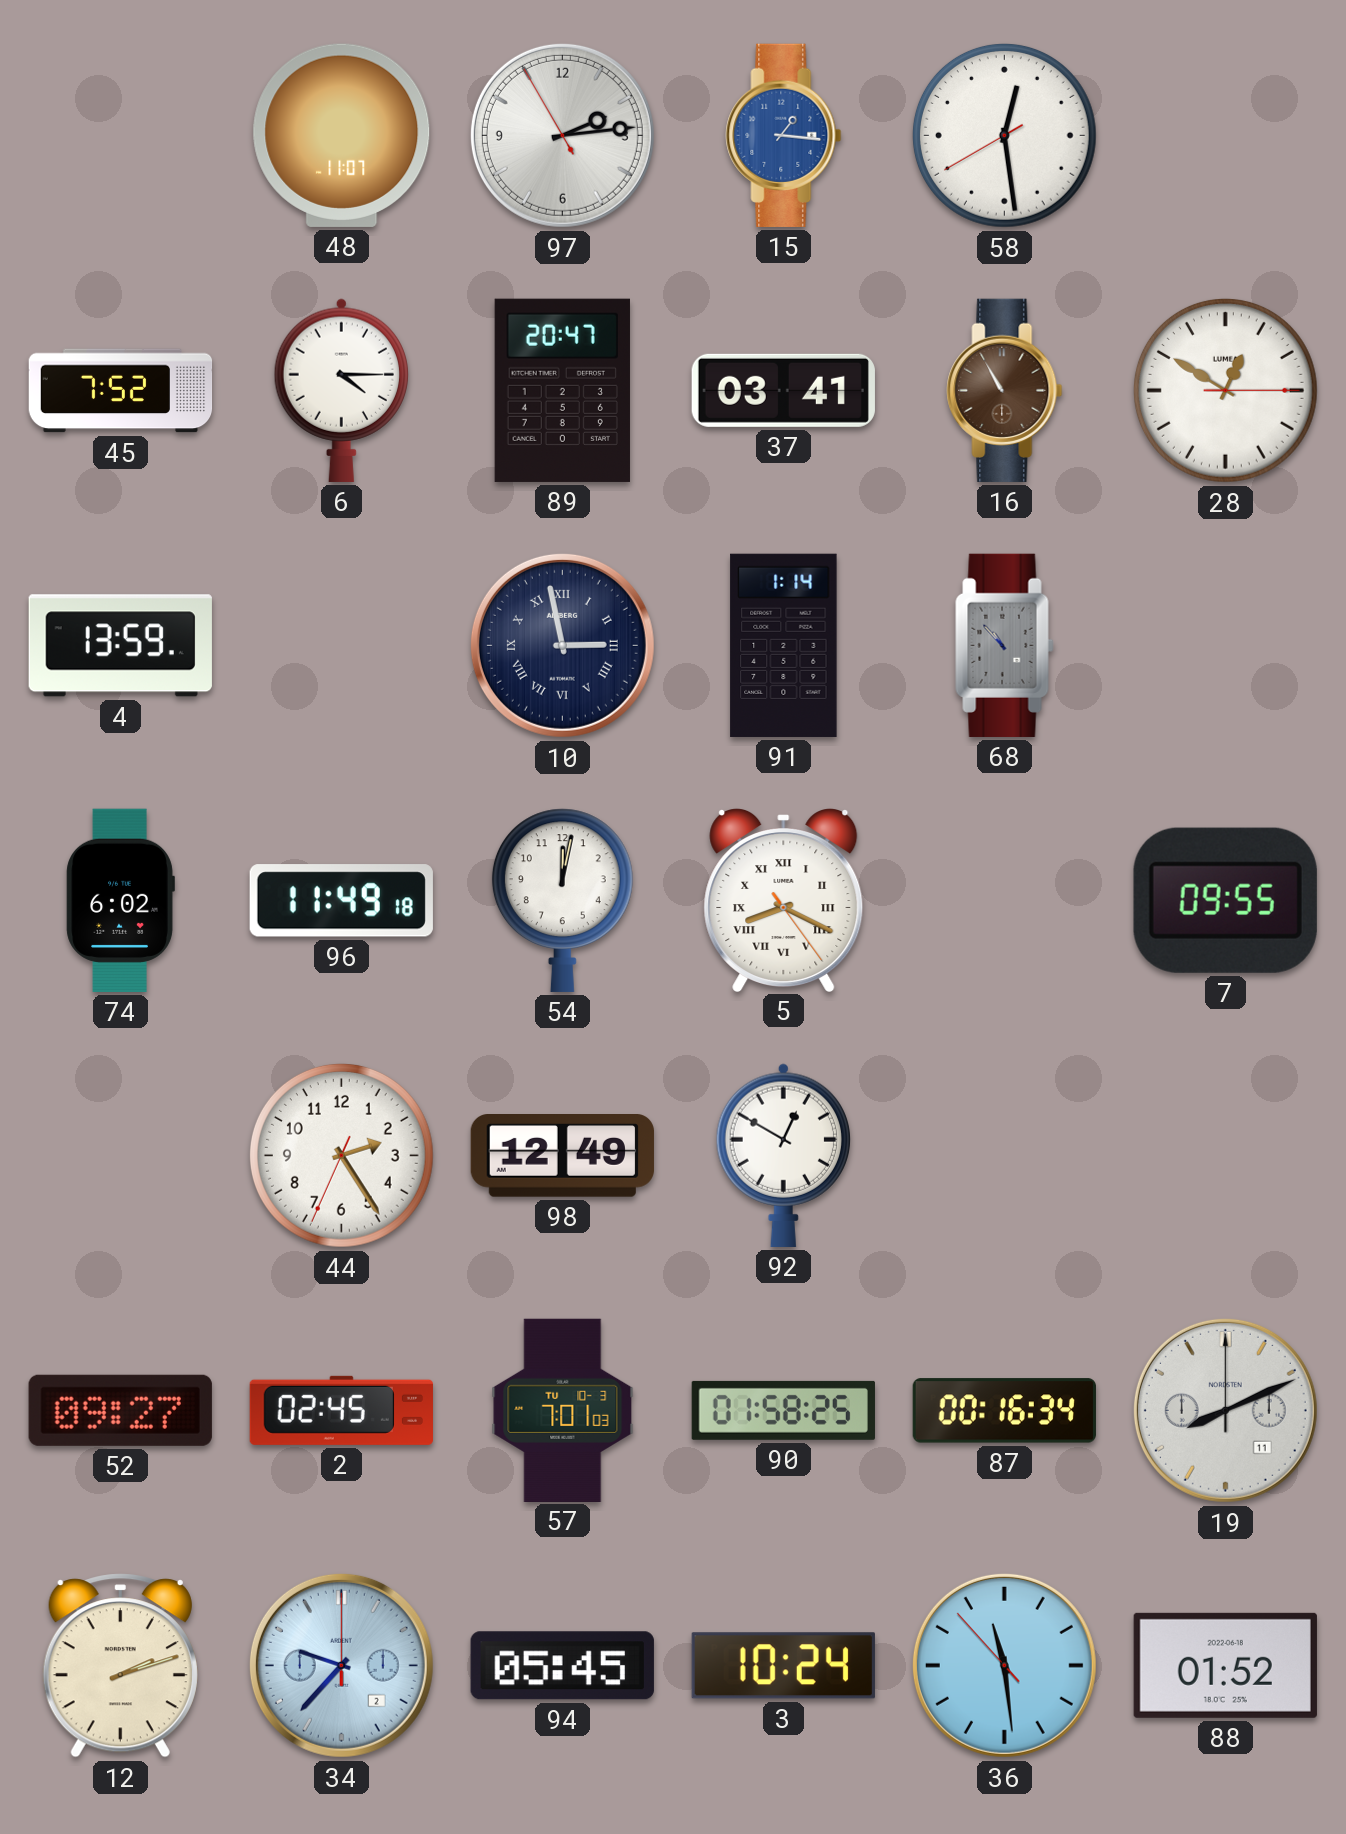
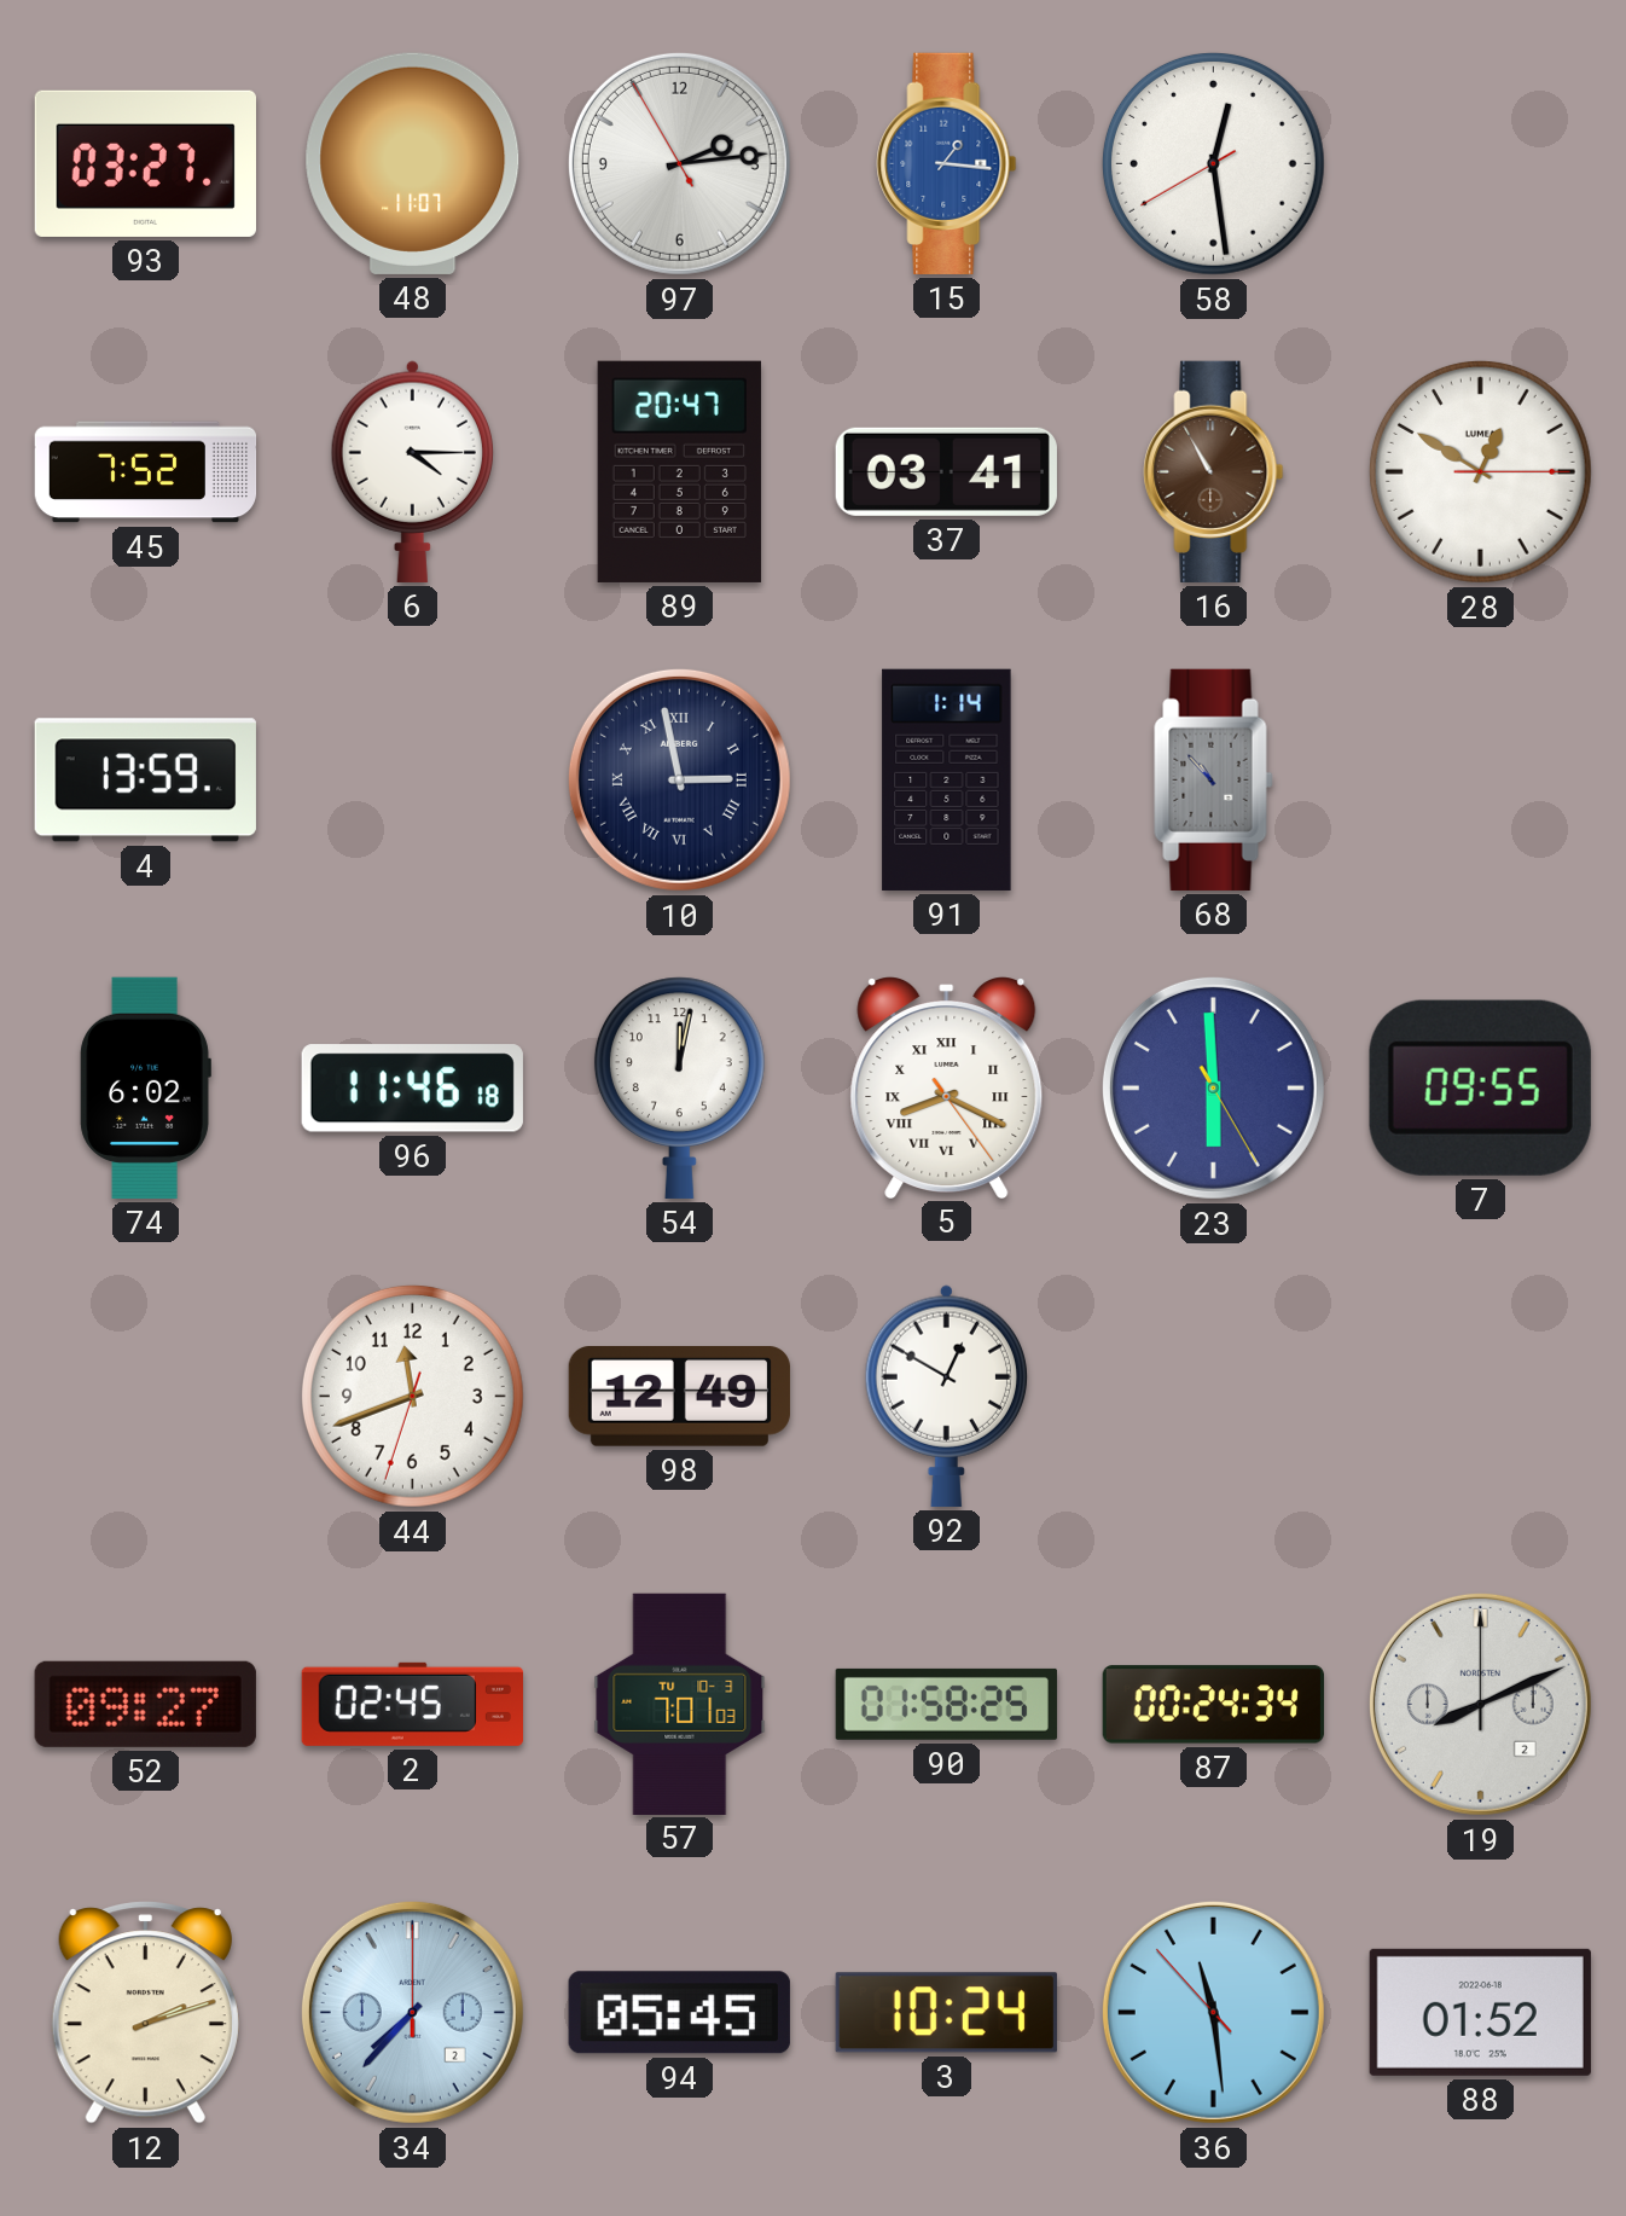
93: none -> 03:27 (145, 163)
96: 11:49 -> 11:46 (412, 1089)
23: none -> 5:59 (1213, 1087)
44: 2:24 -> 11:41 (412, 1396)
87: 00:16 -> 00:24 (1213, 1705)
19 date: 11 -> 2 (1480, 1704)
34: 9:37 -> 7:37 (412, 2012)
